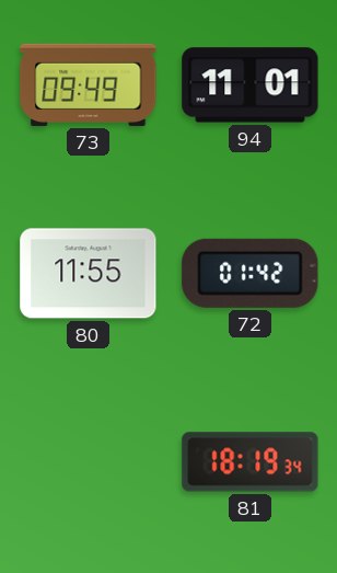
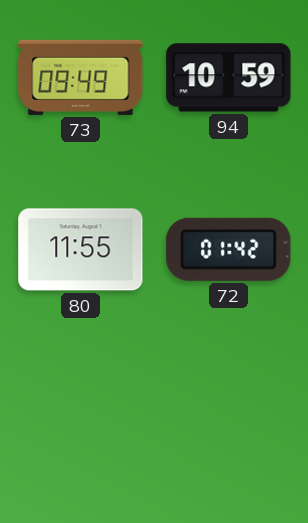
94: 11:01 -> 10:59 (229, 78)
81: 18:19 -> none (251, 462)
